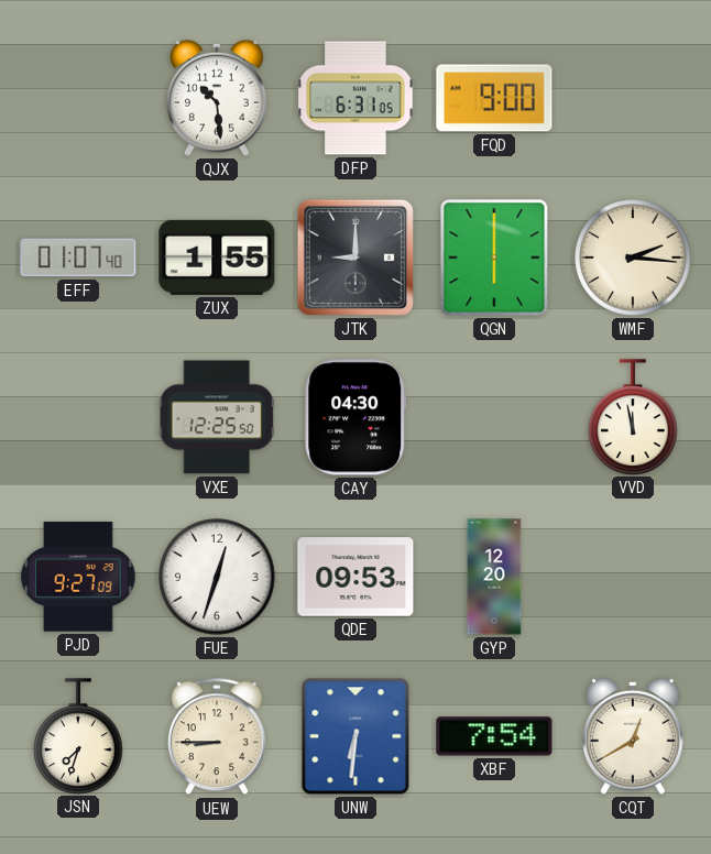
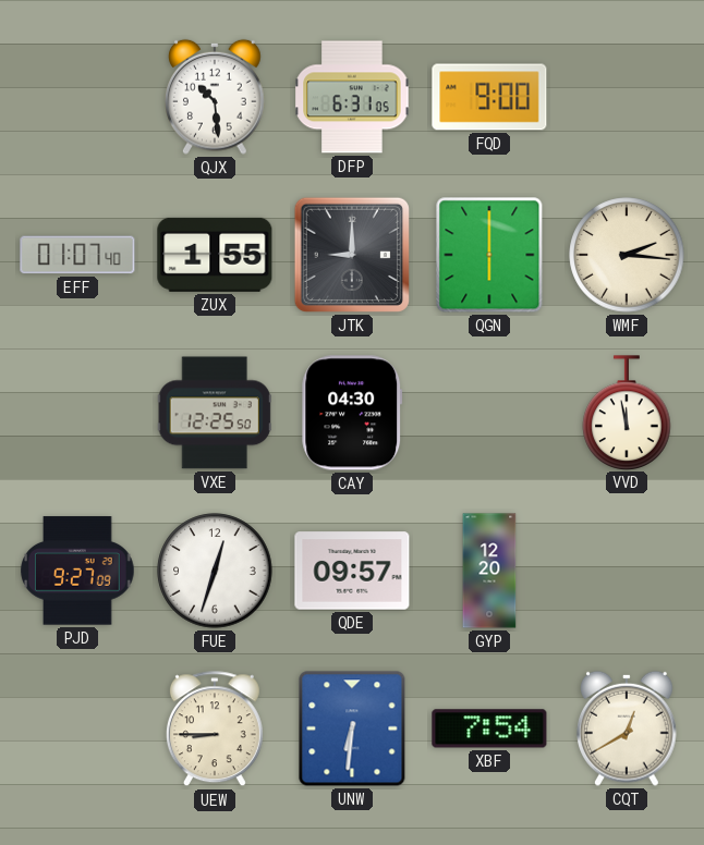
QDE: 09:53 -> 09:57 (352, 571)
JSN: 7:33 -> none (78, 736)
